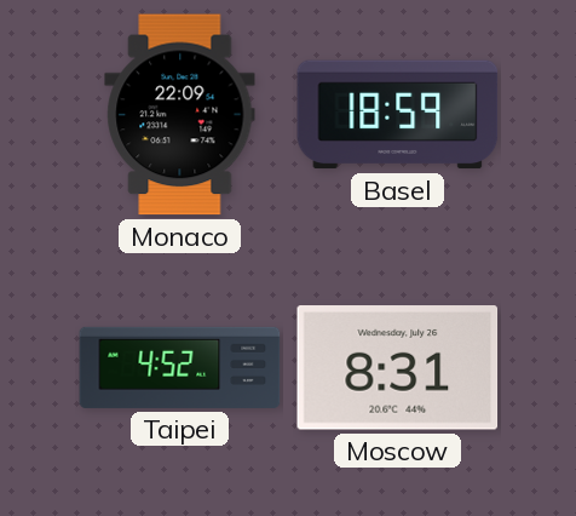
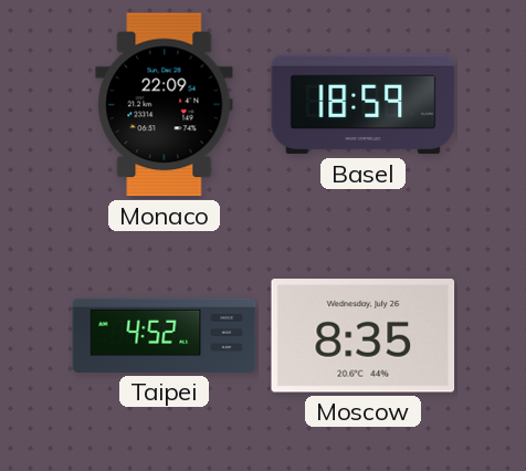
Moscow: 8:31 -> 8:35 (364, 336)
